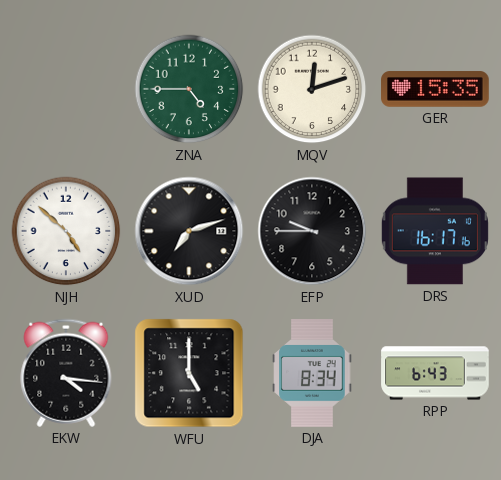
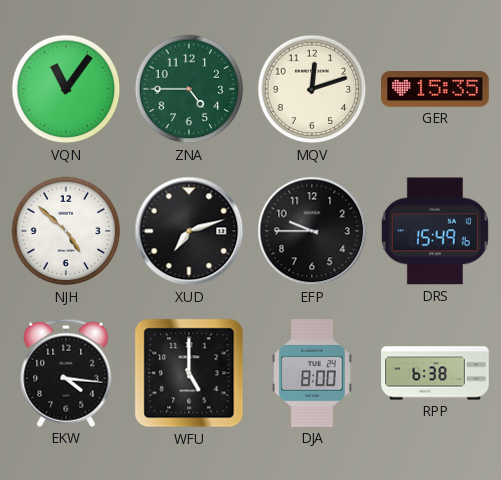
VQN: none -> 11:06 (66, 89)
DRS: 16:17 -> 15:49 (435, 231)
DJA: 8:34 -> 8:00 (312, 373)
RPP: 6:43 -> 6:38 (435, 373)
